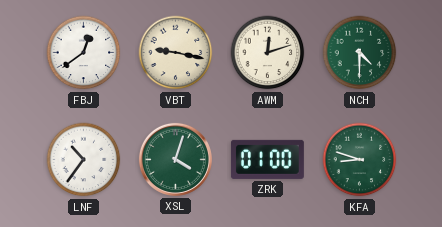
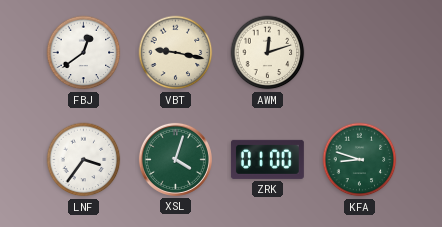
NCH: 4:30 -> none (360, 53)
LNF: 10:36 -> 3:36 (84, 160)
